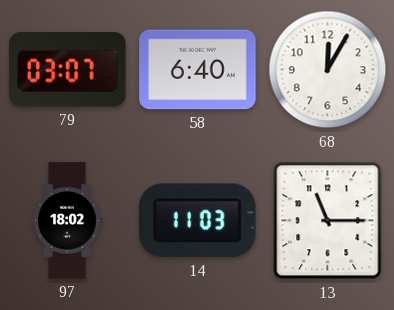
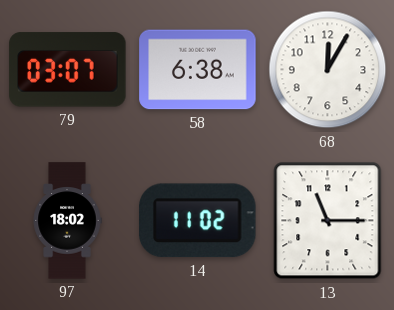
58: 6:40 -> 6:38 (198, 70)
14: 11:03 -> 11:02 (198, 221)
